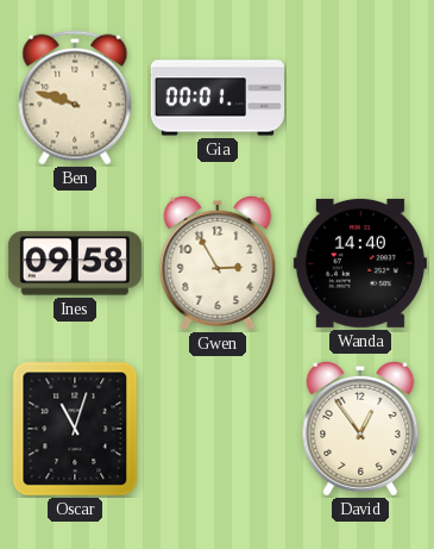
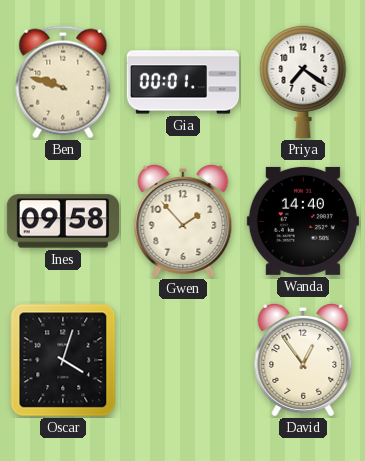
Priya: none -> 7:21 (303, 81)
Gwen: 2:55 -> 1:53 (183, 221)
Oscar: 11:03 -> 4:03 (63, 360)
